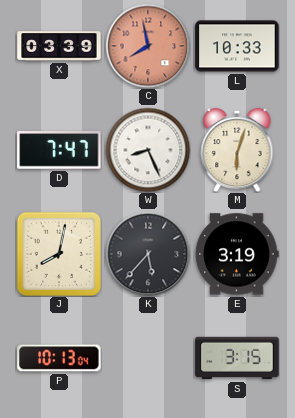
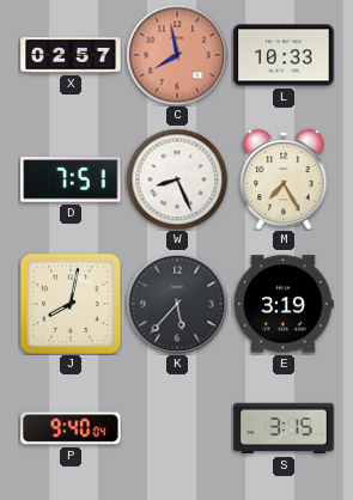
X: 03:39 -> 02:57 (71, 55)
D: 7:47 -> 7:51 (71, 179)
M: 6:03 -> 7:25 (284, 179)
P: 10:13 -> 9:40 (71, 428)
